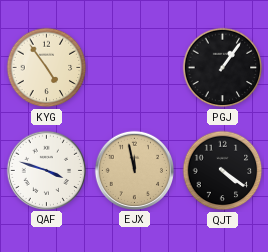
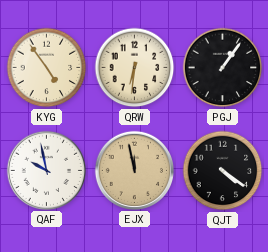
QRW: none -> 6:31 (135, 68)
QAF: 3:48 -> 9:58 (46, 170)
